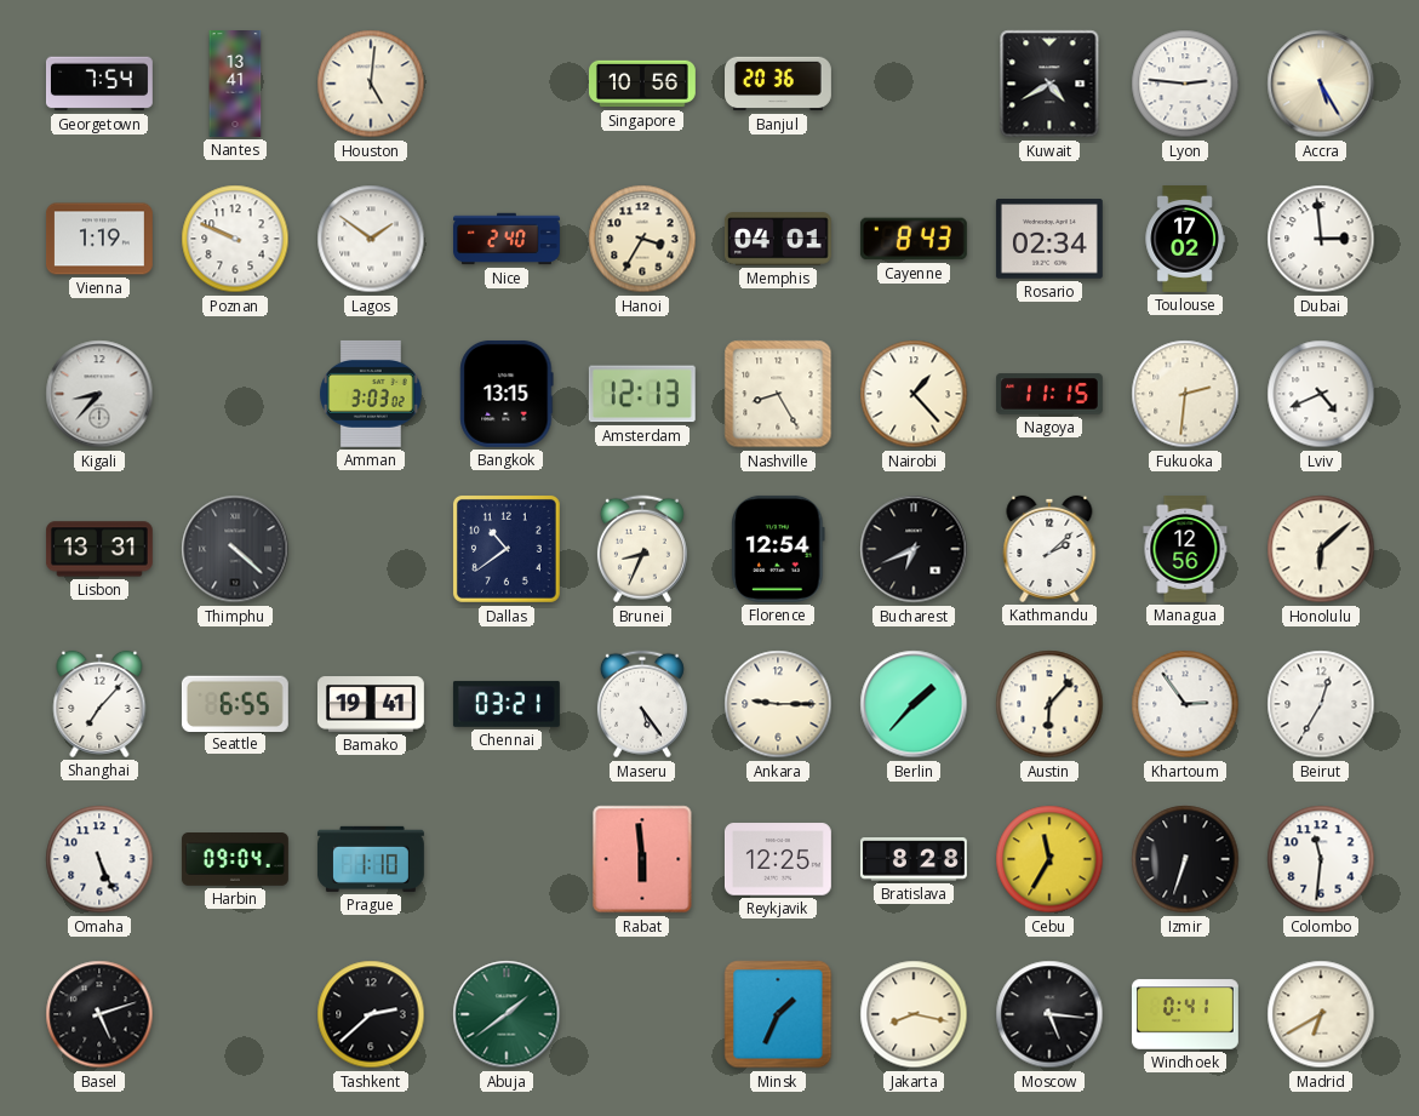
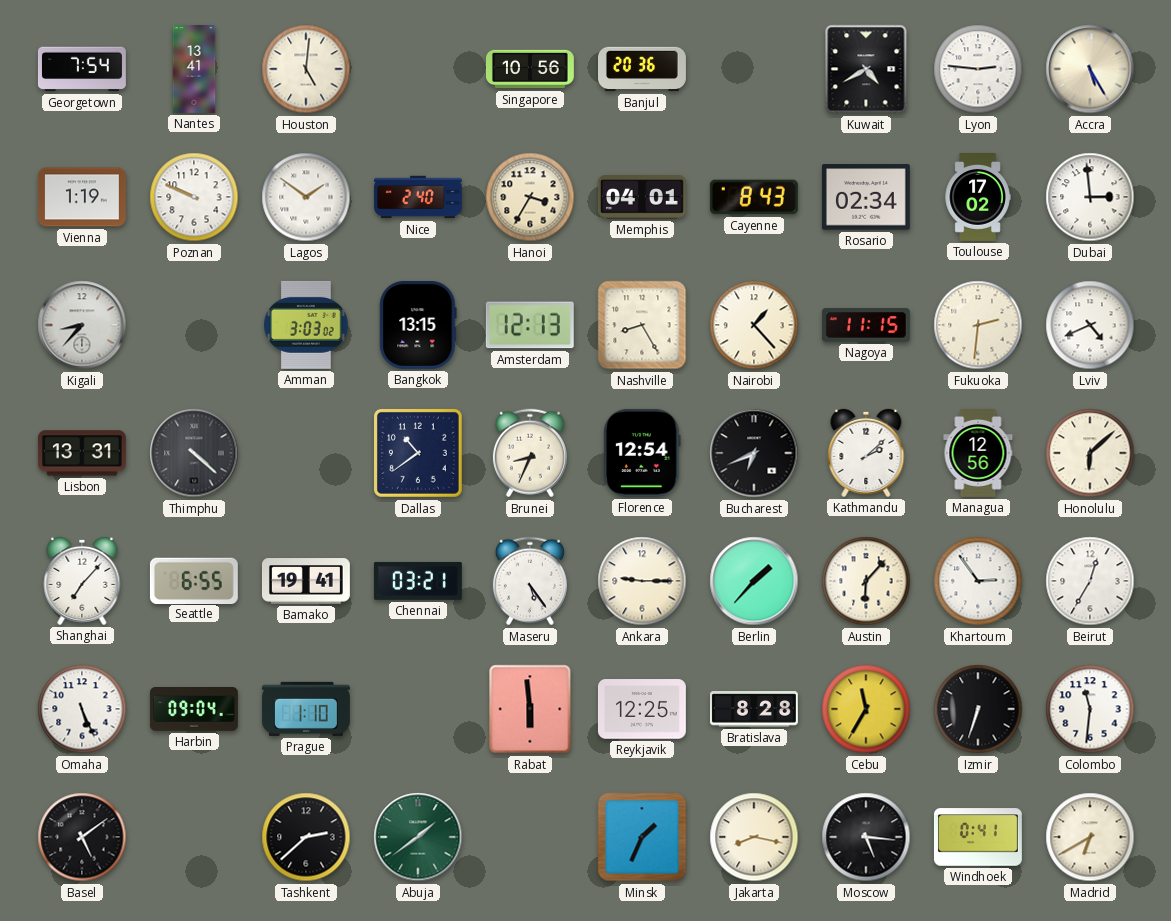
Basel: 5:12 -> 5:09 (82, 837)
